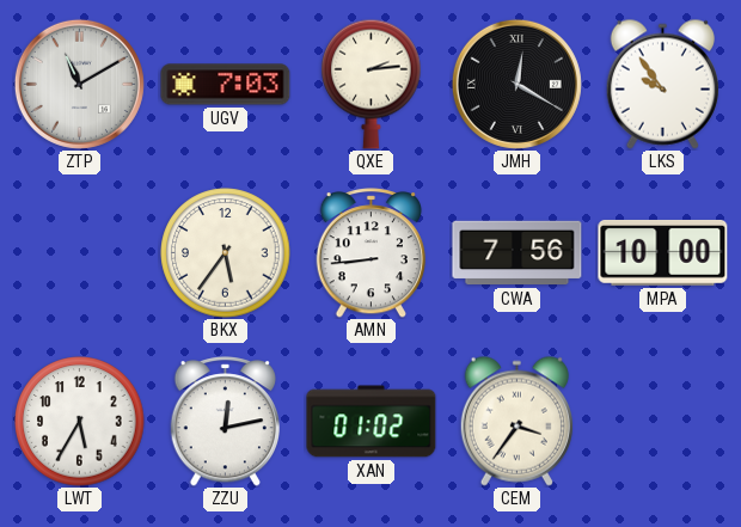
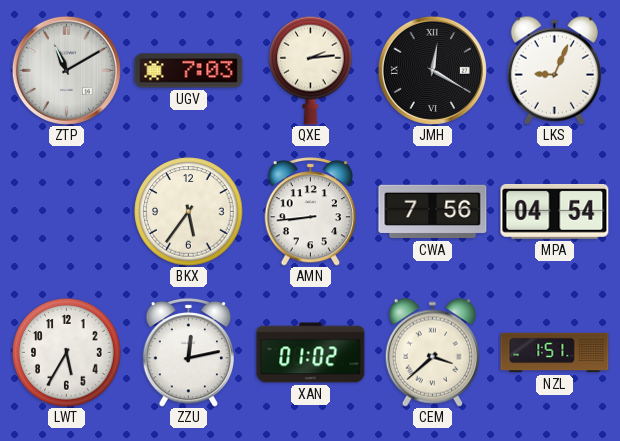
LKS: 9:54 -> 9:04 (554, 70)
MPA: 10:00 -> 04:54 (555, 211)
CEM: 3:36 -> 3:38 (432, 352)
NZL: none -> 1:51 (555, 353)
